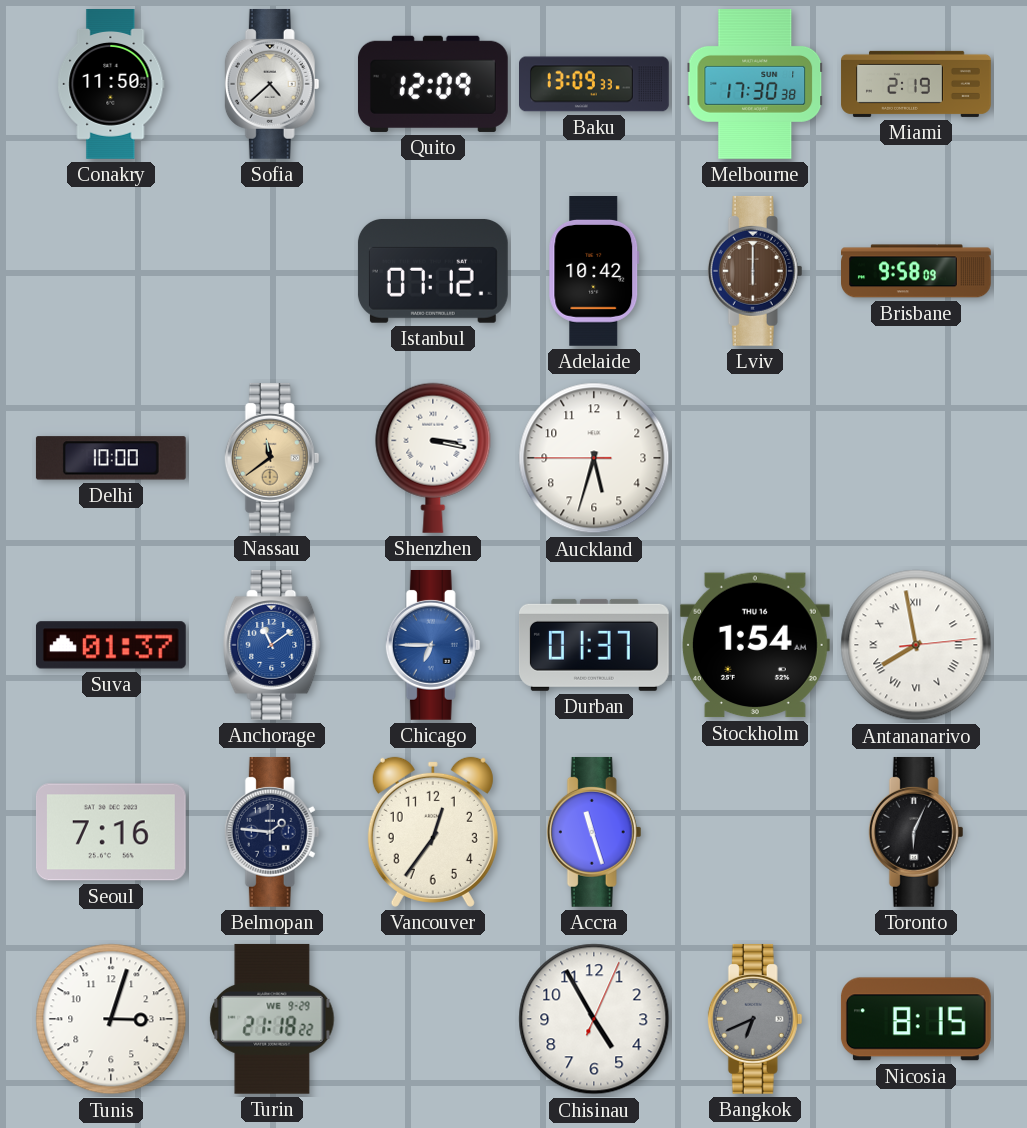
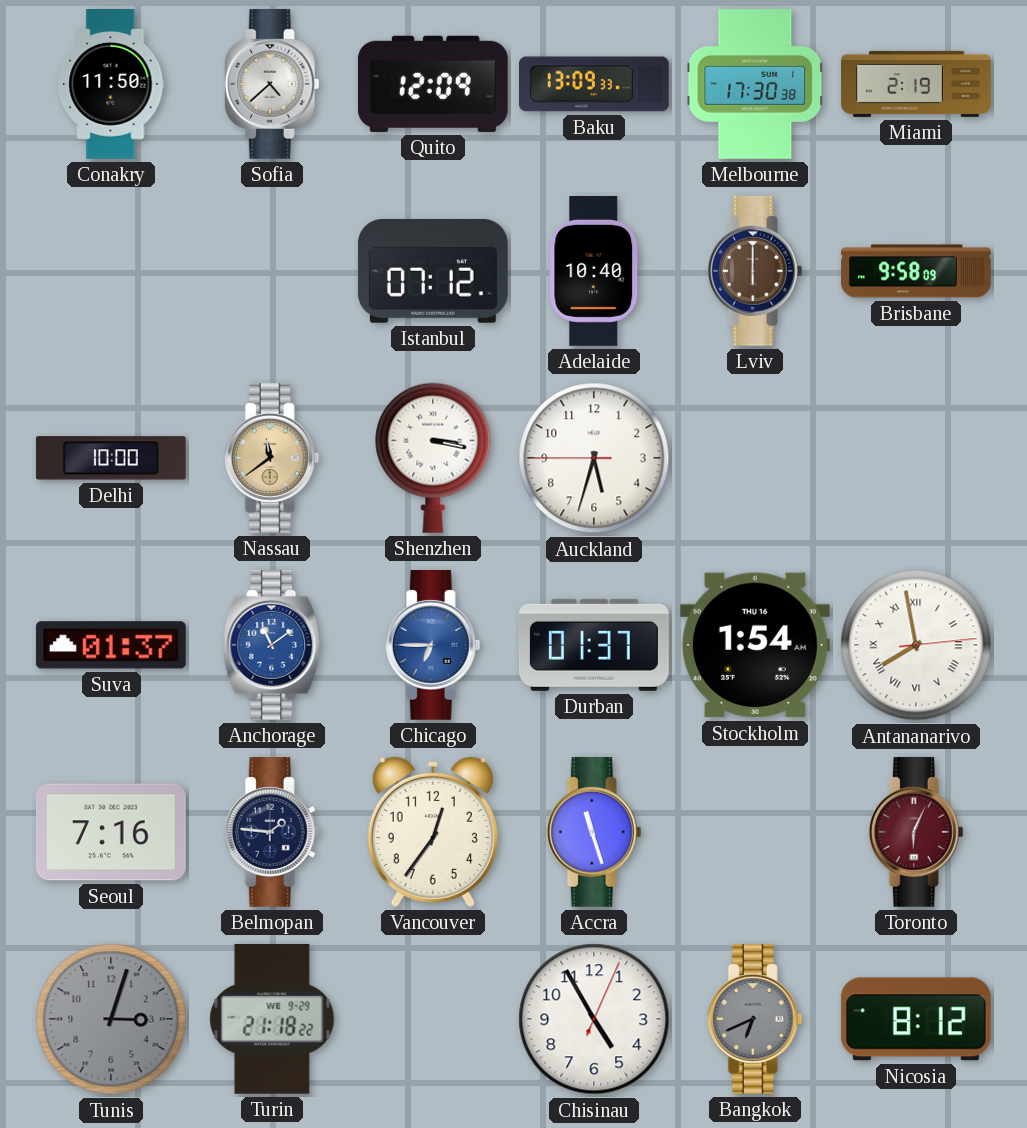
Adelaide: 10:42 -> 10:40 (594, 272)
Toronto dial: black -> burgundy (916, 832)
Tunis dial: white -> grey (111, 1019)
Nicosia: 8:15 -> 8:12 (916, 1019)
